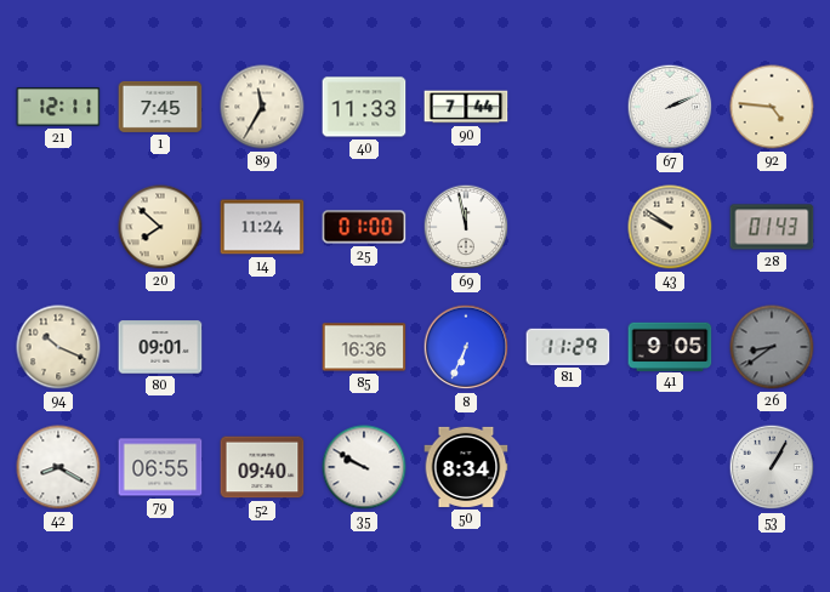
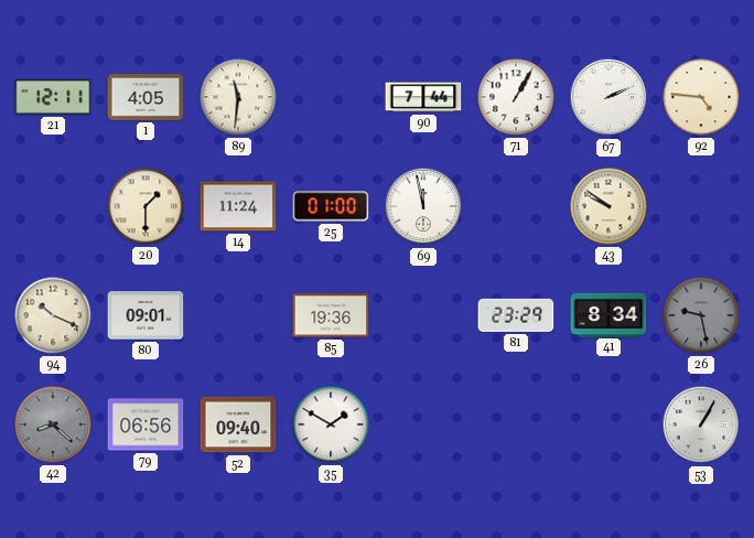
1: 7:45 -> 4:05 (146, 97)
89: 11:35 -> 11:31 (238, 97)
40: 11:33 -> none (364, 107)
71: none -> 1:05 (516, 97)
20: 7:52 -> 1:30 (146, 206)
28: 01:43 -> none (772, 227)
85: 16:36 -> 19:36 (331, 315)
8: 6:34 -> none (466, 347)
81: 11:29 -> 23:29 (516, 315)
41: 9:05 -> 8:34 (608, 314)
26: 8:39 -> 9:28 (701, 315)
42: 8:20 -> 8:22 (53, 424)
42 dial: white -> grey (53, 424)
79: 06:55 -> 06:56 (146, 424)
35: 9:50 -> 1:50 (331, 424)
50: 8:34 -> none (466, 467)
